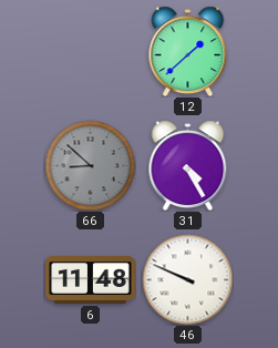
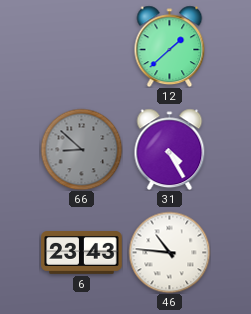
6: 11:48 -> 23:43 (82, 253)
46: 9:49 -> 10:46 (169, 252)
